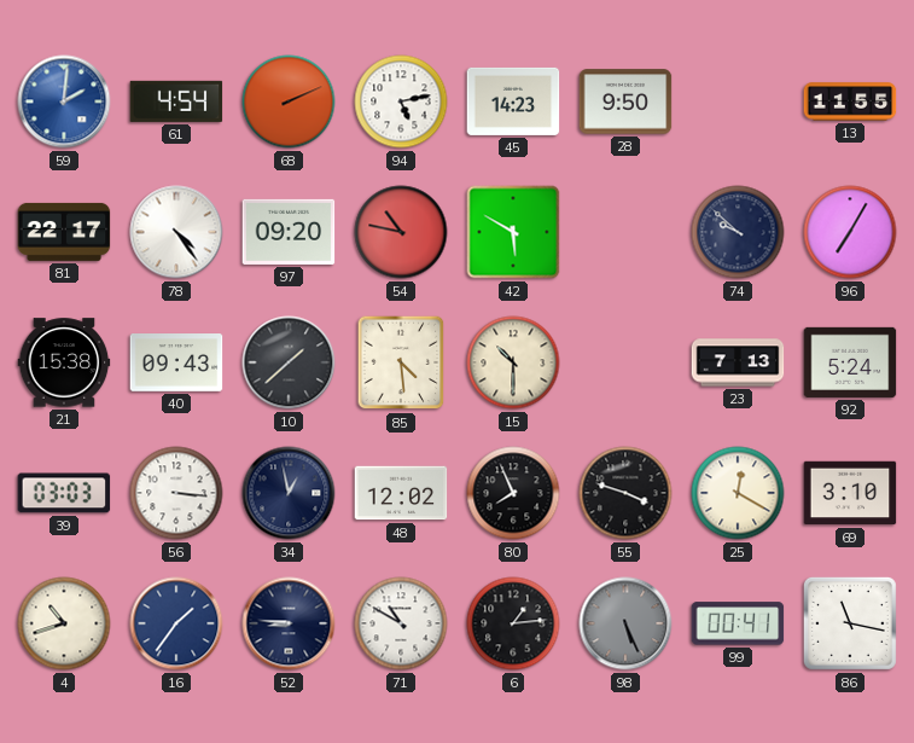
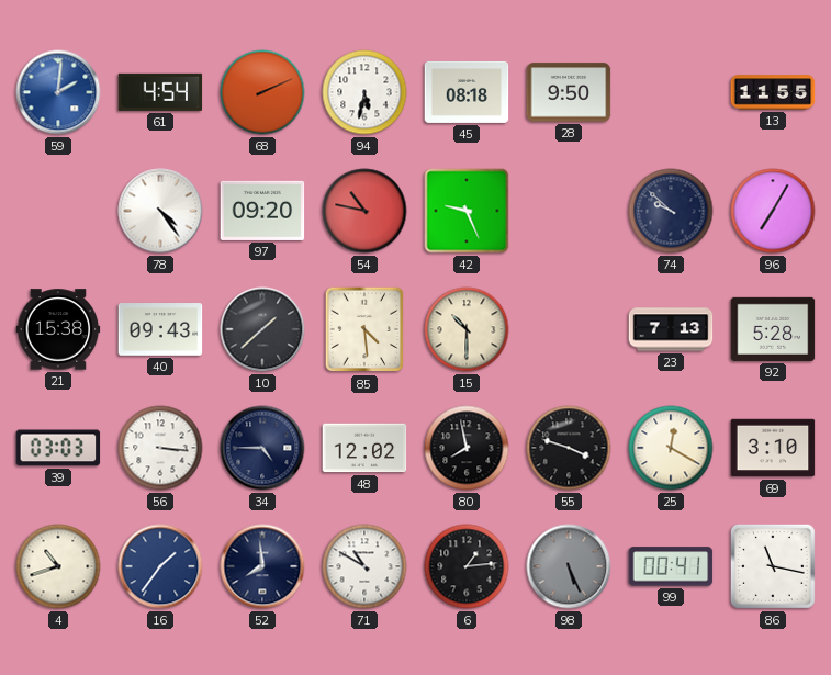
94: 5:13 -> 5:32 (364, 92)
45: 14:23 -> 08:18 (467, 92)
81: 22:17 -> none (64, 232)
42: 5:50 -> 9:26 (467, 211)
92: 5:24 -> 5:28 (773, 329)
34: 12:58 -> 4:45 (262, 448)
80: 7:56 -> 7:58 (467, 448)
52: 8:46 -> 7:59 (262, 566)
